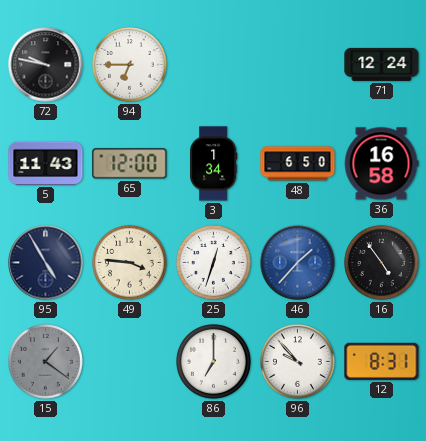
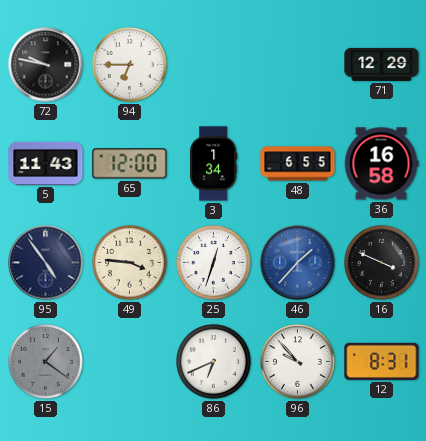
71: 12:24 -> 12:29 (382, 64)
48: 6:50 -> 6:55 (298, 164)
95: 4:55 -> 4:54 (46, 263)
16: 4:54 -> 3:49 (382, 263)
86: 7:00 -> 6:41 (214, 362)
